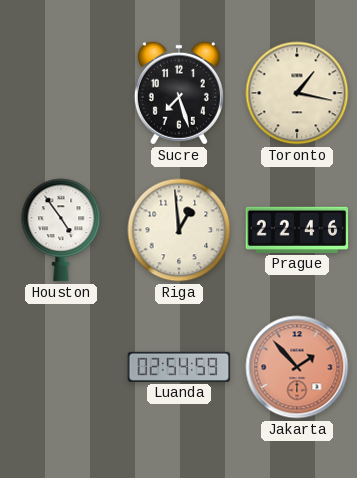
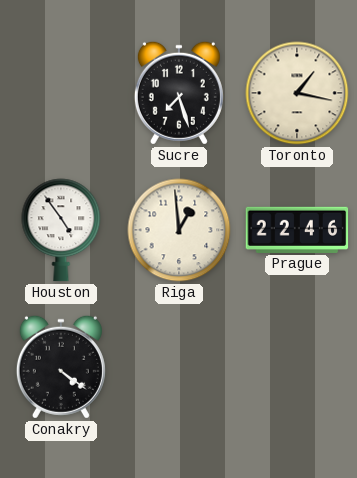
Conakry: none -> 4:21 (61, 367)
Luanda: 02:54 -> none (179, 367)
Jakarta: 1:53 -> none (297, 367)
